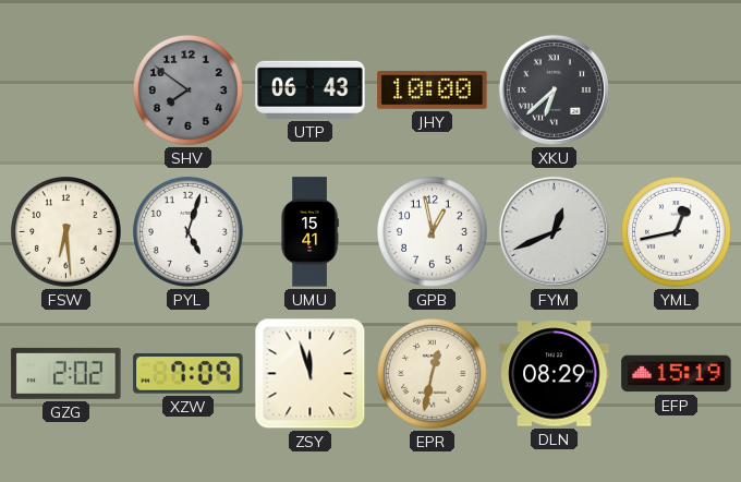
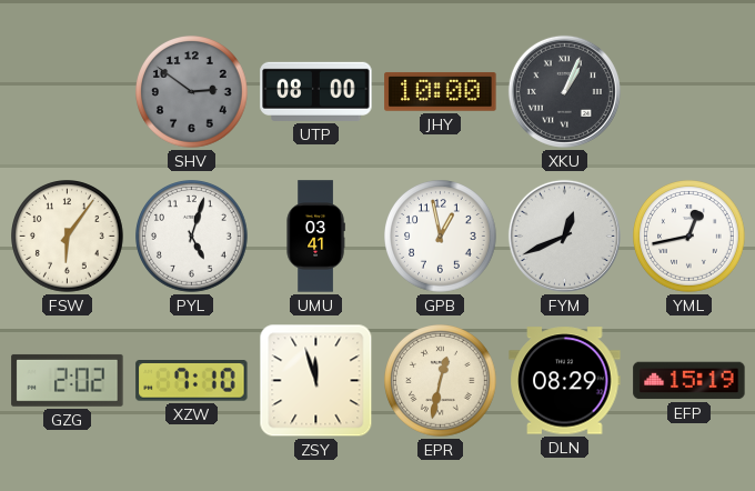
SHV: 7:51 -> 2:51 (192, 92)
UTP: 06:43 -> 08:00 (316, 91)
XKU: 6:38 -> 1:04 (564, 91)
FSW: 6:29 -> 6:06 (68, 237)
UMU: 15:41 -> 03:41 (315, 237)
XZW: 7:09 -> 7:10 (192, 381)
